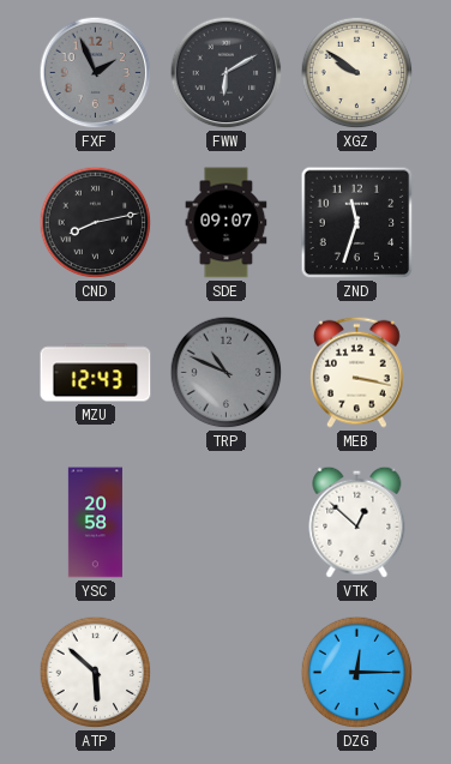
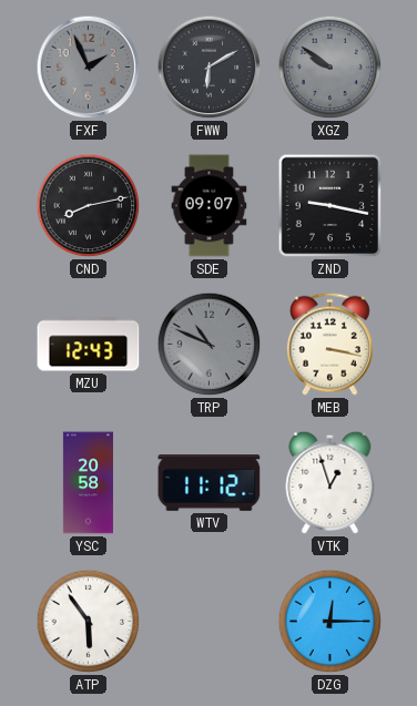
XGZ dial: cream -> grey (330, 68)
ZND: 11:33 -> 9:17 (330, 206)
WTV: none -> 11:12 (210, 483)
VTK: 12:52 -> 12:57 (330, 482)
ATP: 5:52 -> 5:54 (89, 622)
